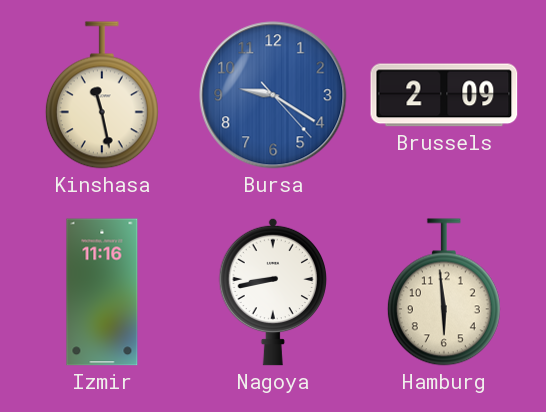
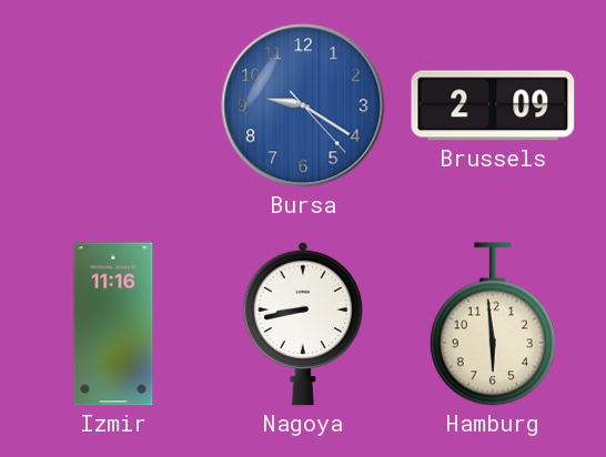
Kinshasa: 11:28 -> none (102, 95)
